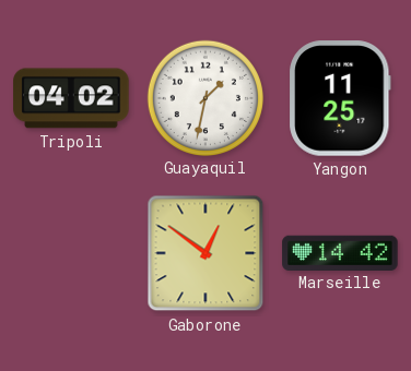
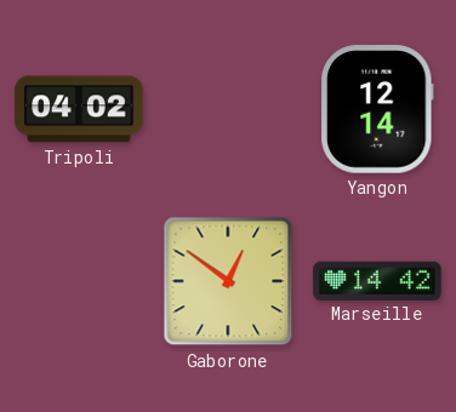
Guayaquil: 1:32 -> none (204, 97)
Yangon: 11:25 -> 12:14 (378, 109)
